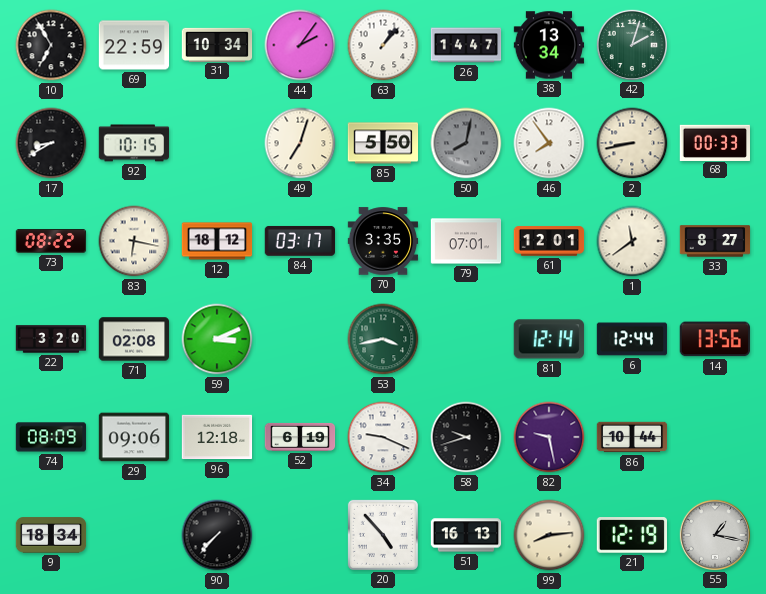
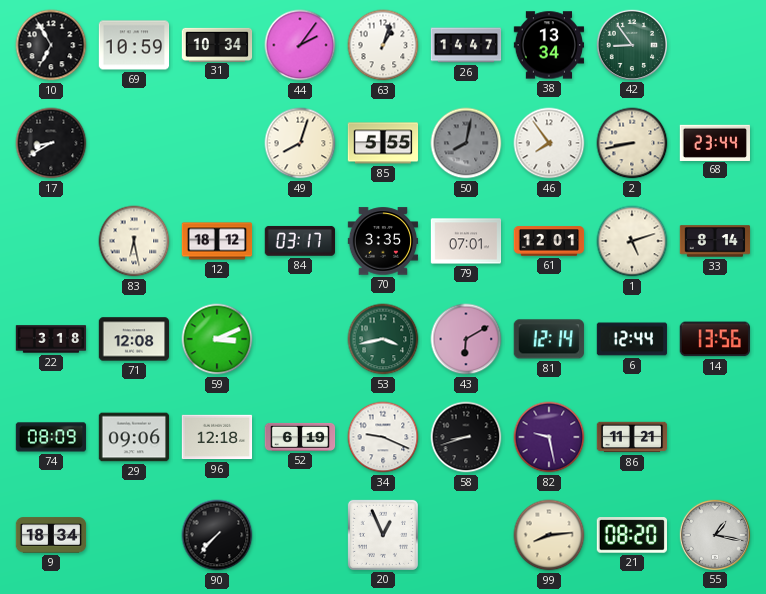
69: 22:59 -> 10:59 (134, 45)
63: 1:07 -> 1:03 (383, 45)
42: 2:03 -> 8:54 (631, 44)
92: 10:15 -> none (134, 143)
49: 7:03 -> 8:03 (300, 143)
85: 5:50 -> 5:55 (383, 143)
68: 00:33 -> 23:44 (714, 142)
73: 08:22 -> none (51, 242)
83: 6:17 -> 6:28 (134, 241)
1: 11:39 -> 5:12 (632, 241)
33: 8:27 -> 8:14 (715, 241)
22: 3:20 -> 3:18 (51, 339)
71: 02:08 -> 12:08 (134, 339)
43: none -> 6:10 (466, 339)
58: 9:42 -> 8:42 (466, 437)
86: 10:44 -> 11:21 (632, 437)
20: 4:53 -> 12:56 (383, 535)
51: 16:13 -> none (466, 535)
21: 12:19 -> 08:20 (631, 535)
